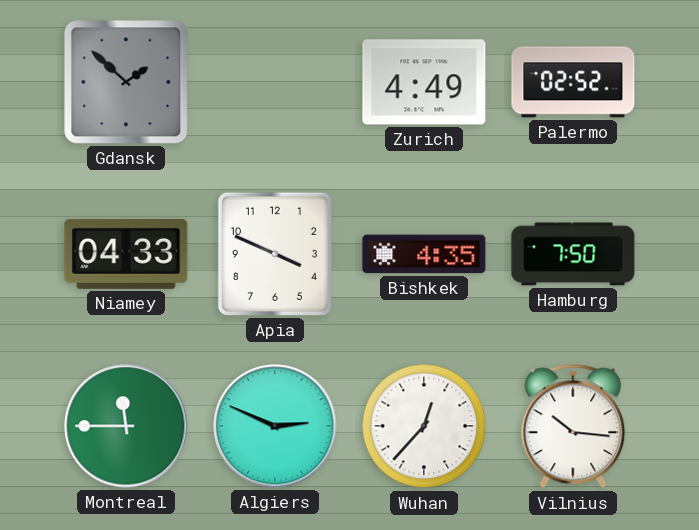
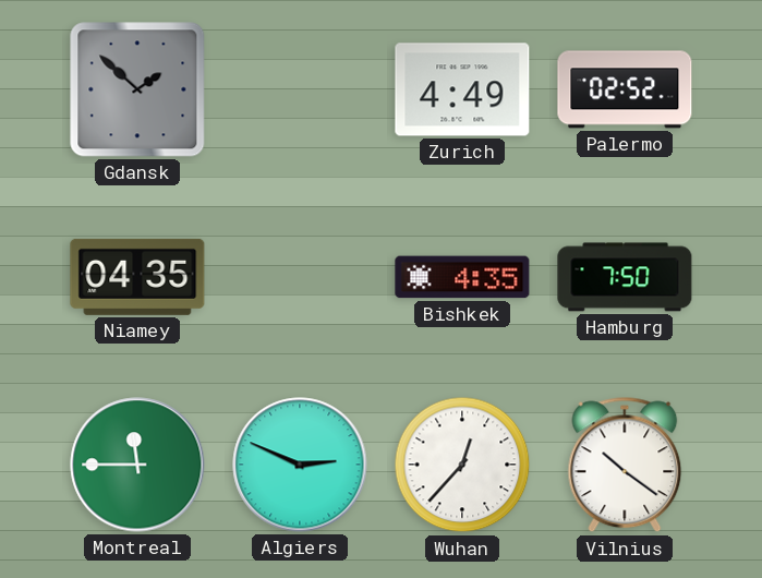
Niamey: 04:33 -> 04:35 (137, 277)
Apia: 3:49 -> none (275, 254)
Vilnius: 10:16 -> 10:21 (625, 465)
